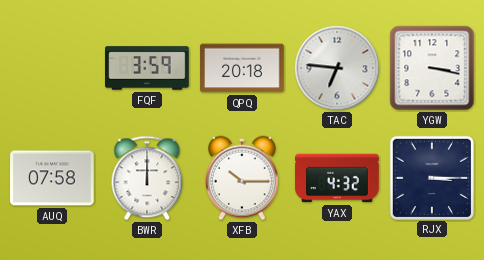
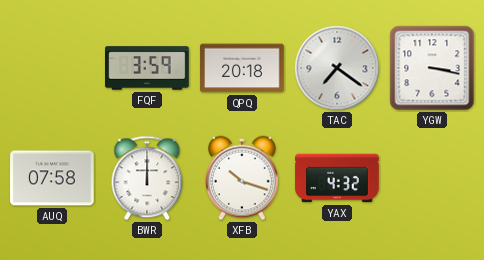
TAC: 6:46 -> 7:21 (337, 68)
XFB: 10:15 -> 10:18 (243, 178)
RJX: 3:15 -> none (431, 177)
